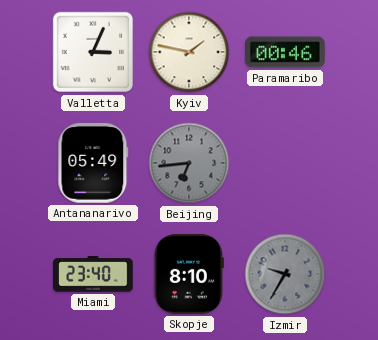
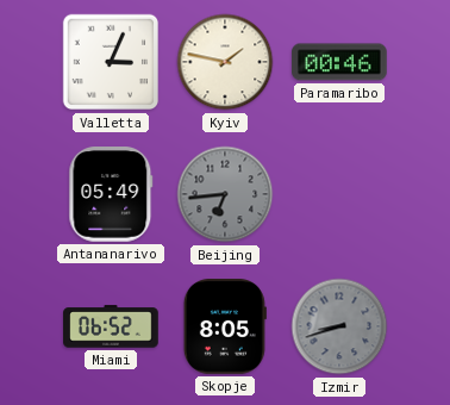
Miami: 23:40 -> 06:52 (111, 326)
Skopje: 8:10 -> 8:05 (225, 326)
Izmir: 9:35 -> 8:42 (339, 326)
